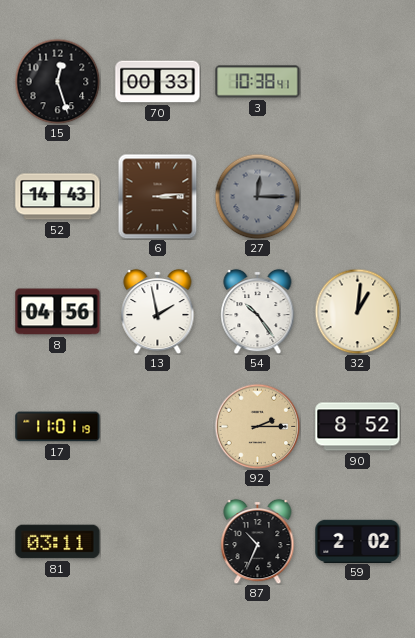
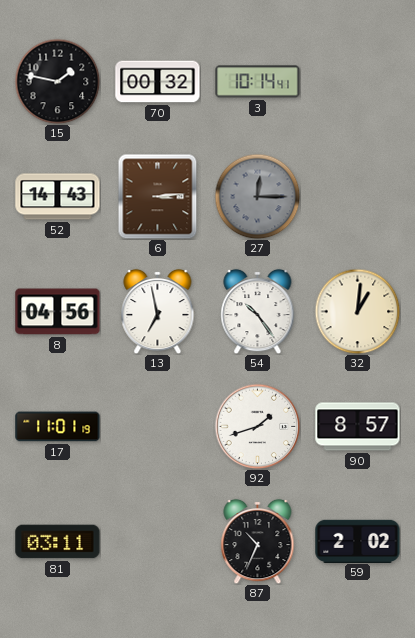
15: 12:27 -> 1:47 (57, 81)
70: 00:33 -> 00:32 (158, 82)
3: 10:38 -> 10:14 (258, 82)
13: 1:58 -> 6:58 (158, 311)
92: 2:15 -> 1:42 (257, 426)
92 dial: champagne -> white (257, 426)
90: 8:52 -> 8:57 (358, 427)
